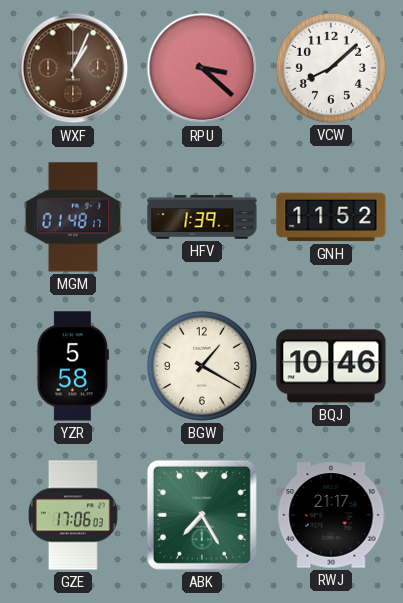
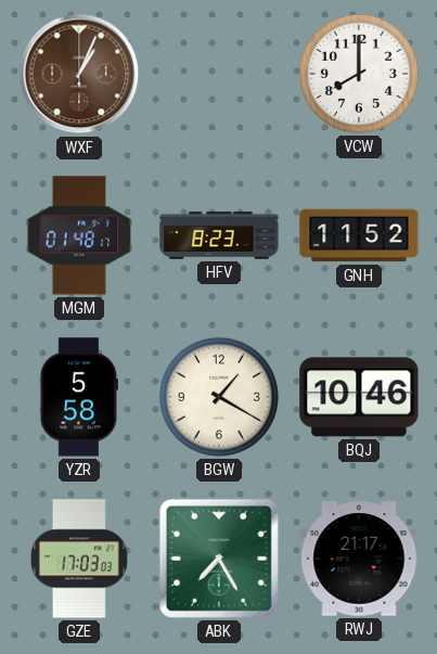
RPU: 3:22 -> none (202, 68)
VCW: 8:08 -> 8:00 (359, 74)
HFV: 1:39 -> 8:23 (219, 235)
GZE: 17:06 -> 17:03 (80, 559)
